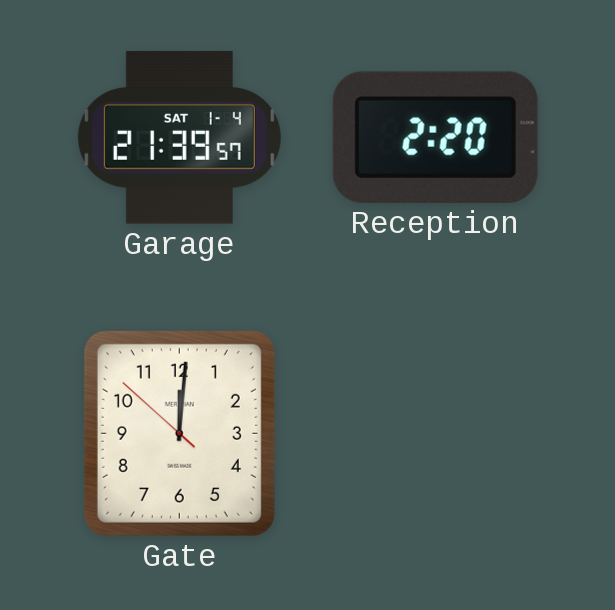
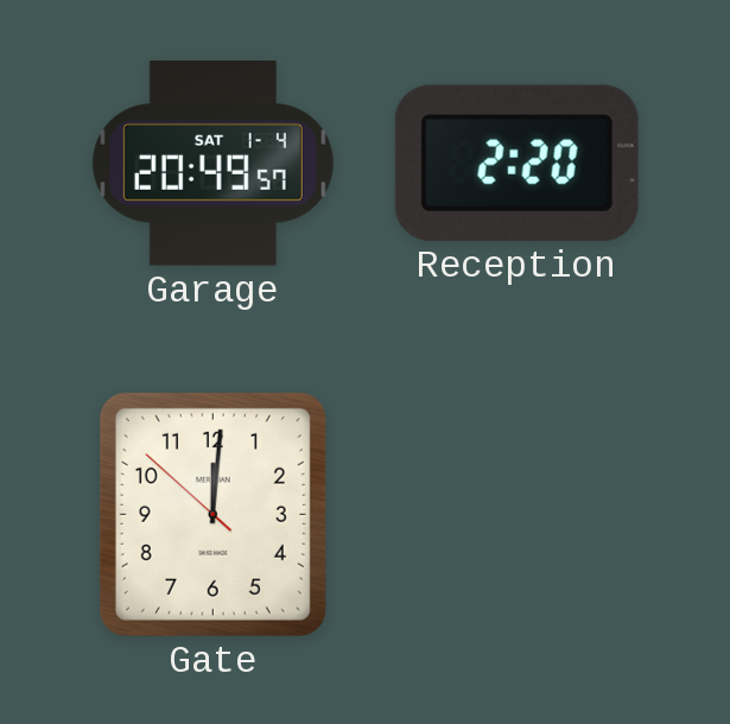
Garage: 21:39 -> 20:49 (212, 164)
